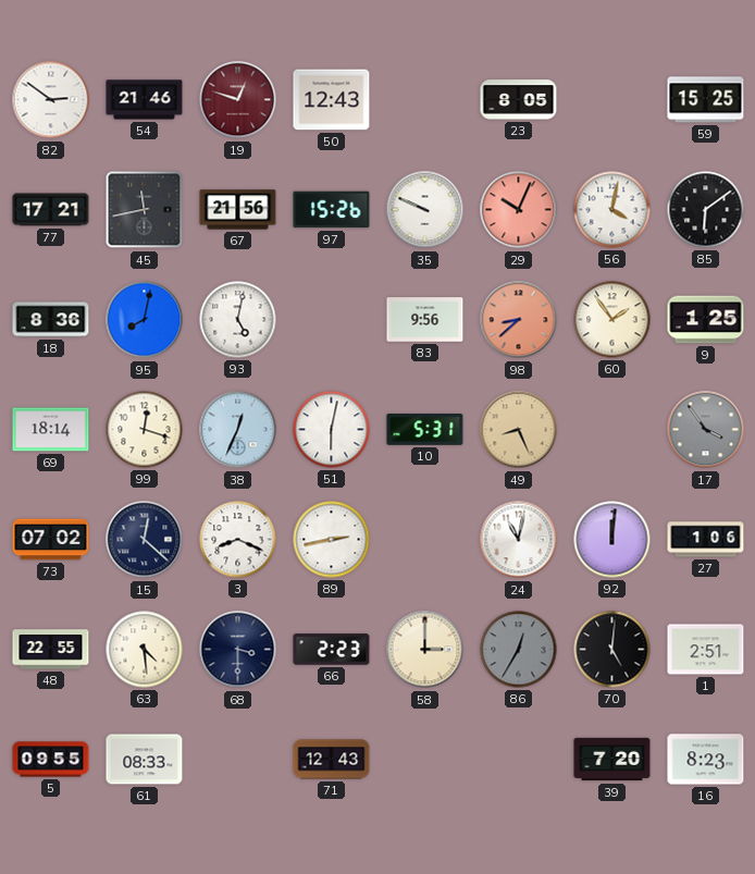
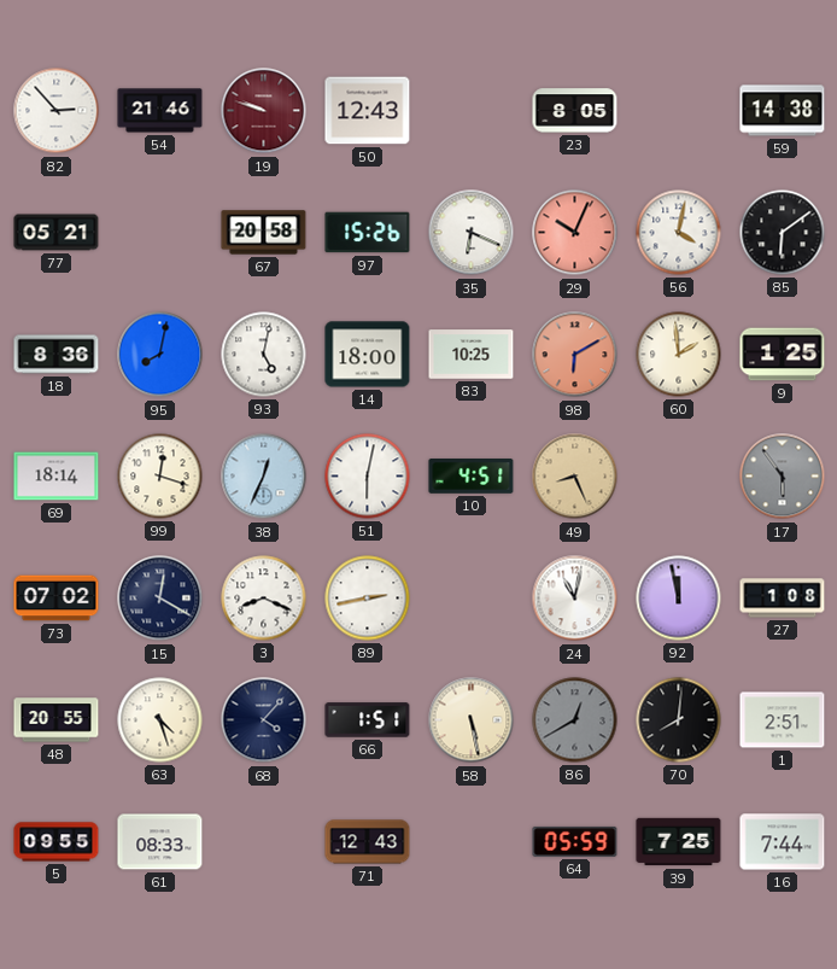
82: 2:51 -> 2:53 (57, 111)
19: 12:48 -> 9:48 (264, 111)
59: 15:25 -> 14:38 (783, 111)
77: 17:21 -> 05:21 (57, 233)
45: 11:43 -> none (145, 210)
67: 21:56 -> 20:58 (264, 233)
35: 9:49 -> 6:19 (472, 233)
14: none -> 18:00 (368, 355)
83: 9:56 -> 10:25 (472, 355)
98: 8:38 -> 6:10 (575, 355)
60: 1:54 -> 1:59 (679, 355)
10: 5:31 -> 4:51 (472, 477)
17: 3:54 -> 5:54 (783, 477)
15: 12:22 -> 12:20 (160, 599)
92: 12:01 -> 11:58 (679, 599)
27: 1:06 -> 1:08 (783, 599)
48: 22:55 -> 20:55 (57, 720)
63: 4:29 -> 4:27 (160, 720)
68: 3:30 -> 4:07 (264, 720)
66: 2:23 -> 1:51 (368, 720)
58: 3:00 -> 5:28 (472, 720)
86: 12:35 -> 12:40 (575, 720)
70: 5:01 -> 8:01 (679, 720)
64: none -> 05:59 (575, 841)
39: 7:20 -> 7:25 (679, 842)
16: 8:23 -> 7:44 (783, 842)
